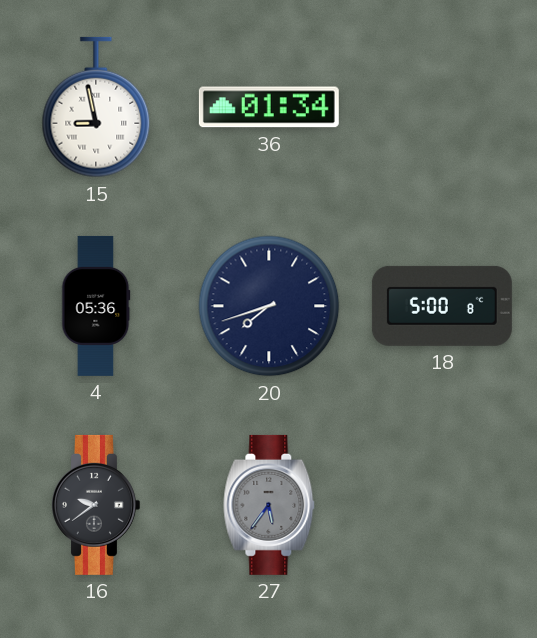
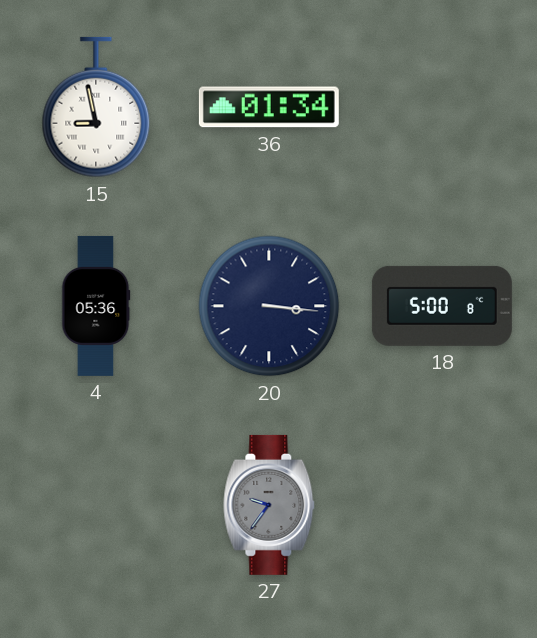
20: 7:42 -> 3:16 (269, 306)
16: 9:39 -> none (95, 505)
27: 5:36 -> 9:36 (269, 505)
